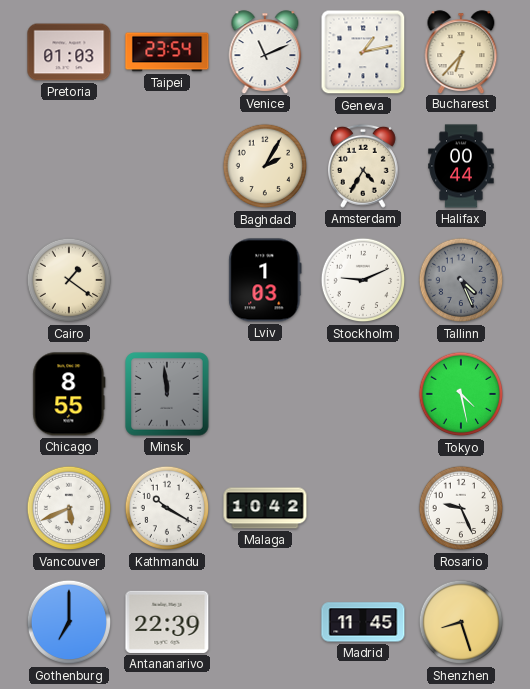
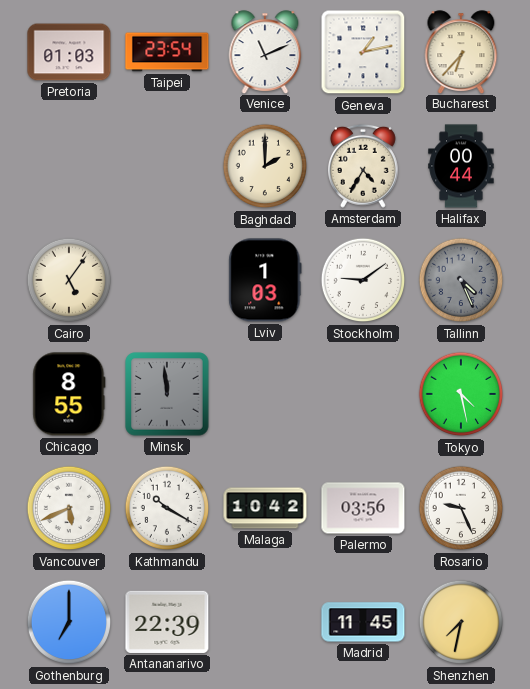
Baghdad: 2:05 -> 2:00 (265, 166)
Cairo: 1:21 -> 5:06 (69, 280)
Stockholm: 9:11 -> 9:09 (363, 280)
Palermo: none -> 03:56 (363, 508)
Shenzhen: 8:27 -> 7:32 (461, 622)
